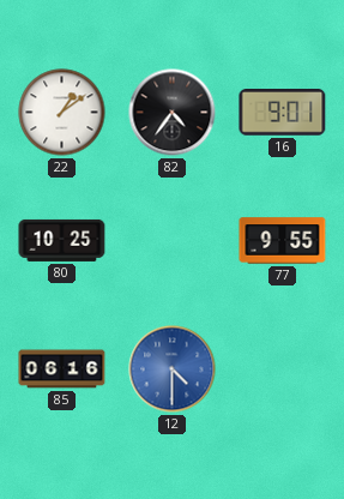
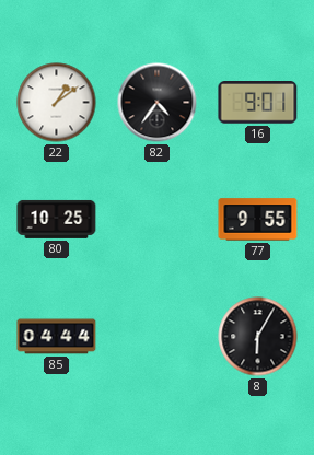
85: 06:16 -> 04:44 (57, 337)
12: 4:30 -> none (173, 369)
8: none -> 6:05 (258, 337)
